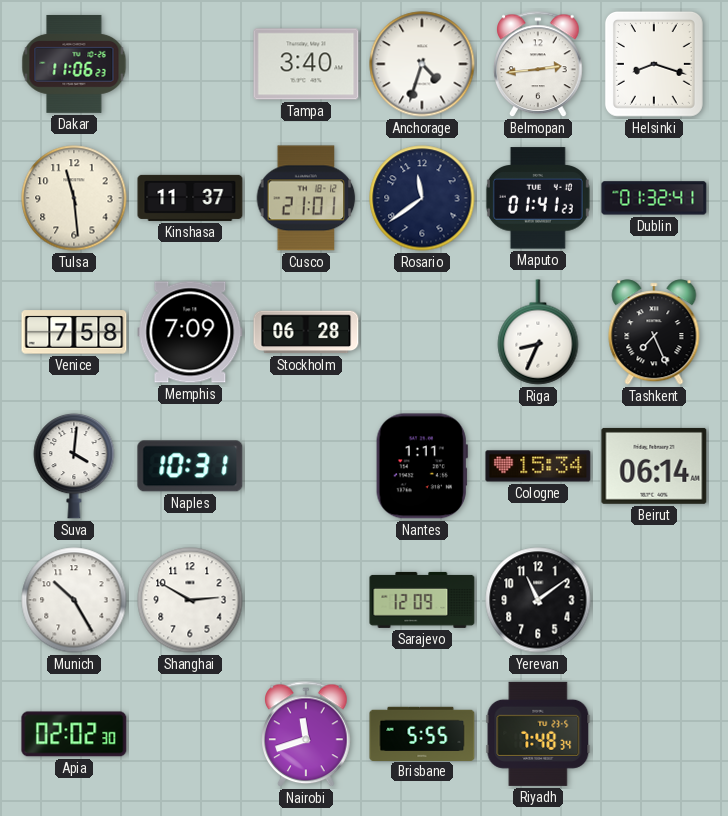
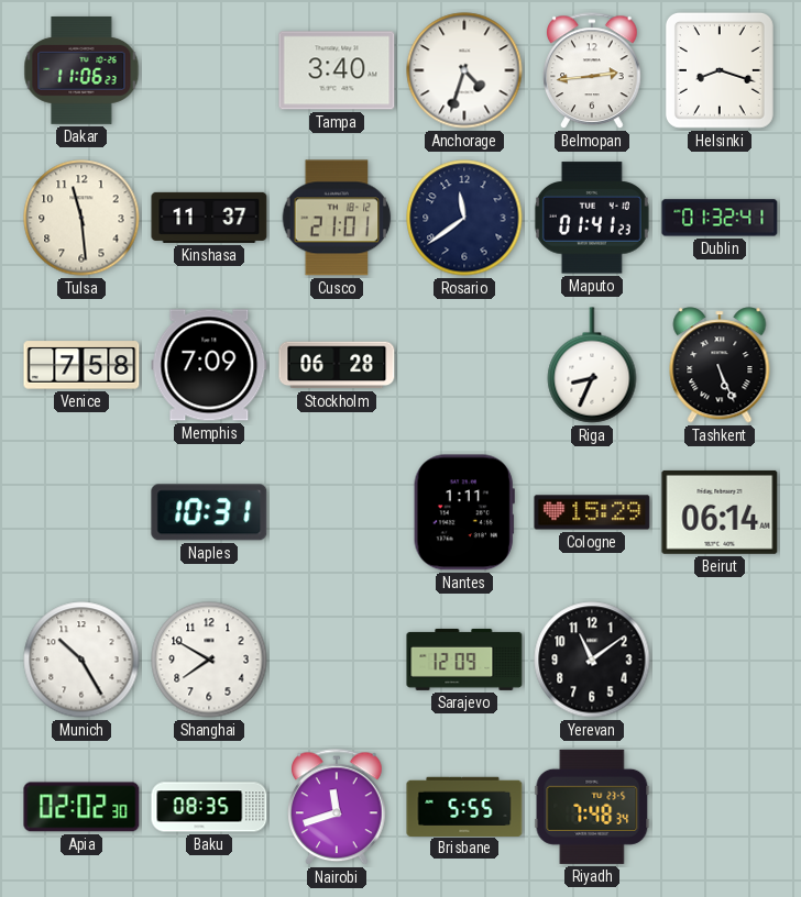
Tashkent: 7:26 -> 5:26 (720, 365)
Suva: 4:01 -> none (74, 466)
Cologne: 15:34 -> 15:29 (592, 512)
Shanghai: 2:50 -> 7:50 (209, 660)
Baku: none -> 08:35 (209, 807)
